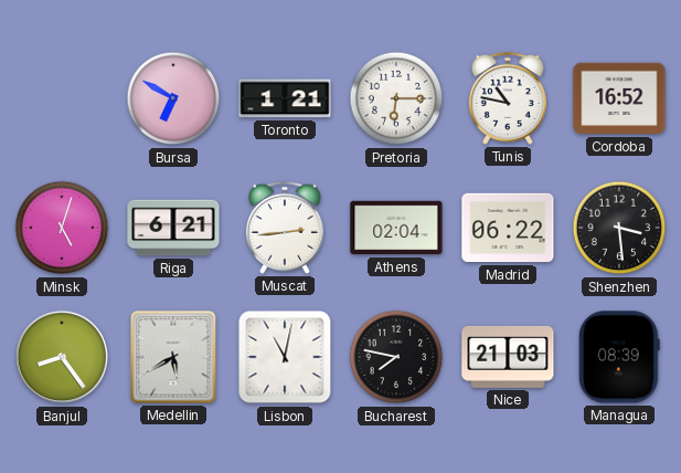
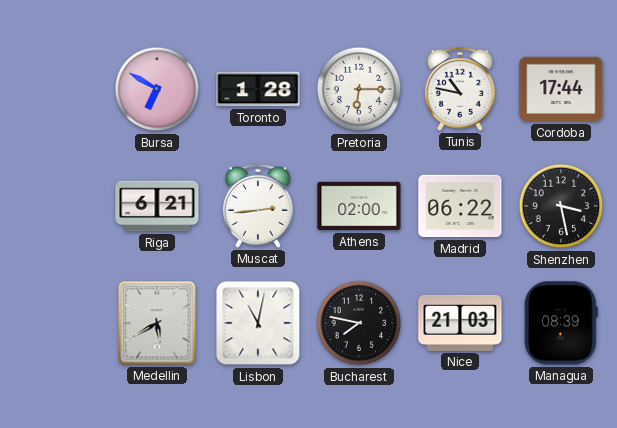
Toronto: 1:21 -> 1:28 (258, 89)
Cordoba: 16:52 -> 17:44 (561, 89)
Minsk: 5:03 -> none (62, 228)
Athens: 02:04 -> 02:00 (359, 206)
Shenzhen: 3:29 -> 3:28 (561, 206)
Banjul: 8:24 -> none (62, 357)
